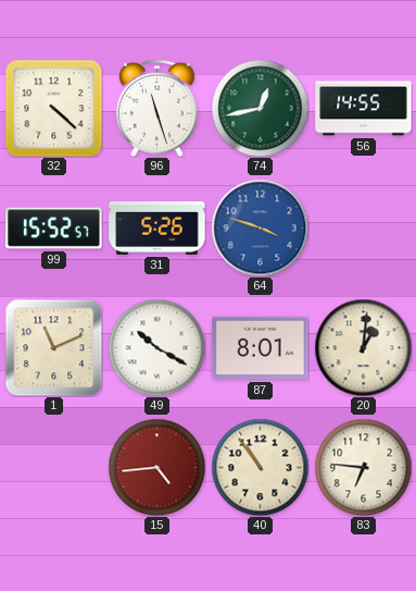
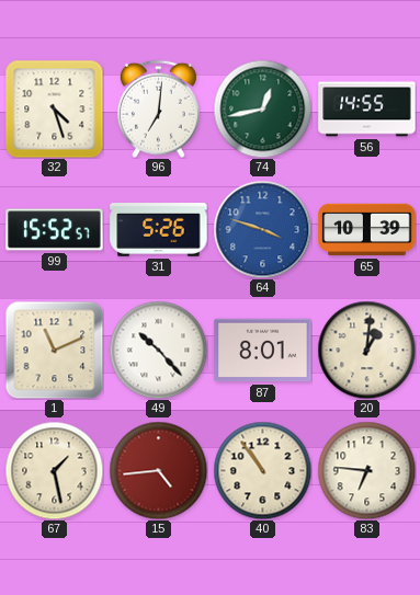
32: 4:22 -> 4:27 (54, 108)
96: 11:27 -> 7:01 (159, 108)
65: none -> 10:39 (367, 230)
49: 10:20 -> 10:23 (158, 350)
67: none -> 1:28 (54, 470)
